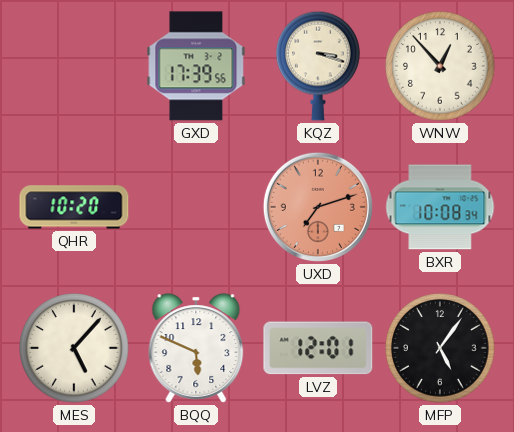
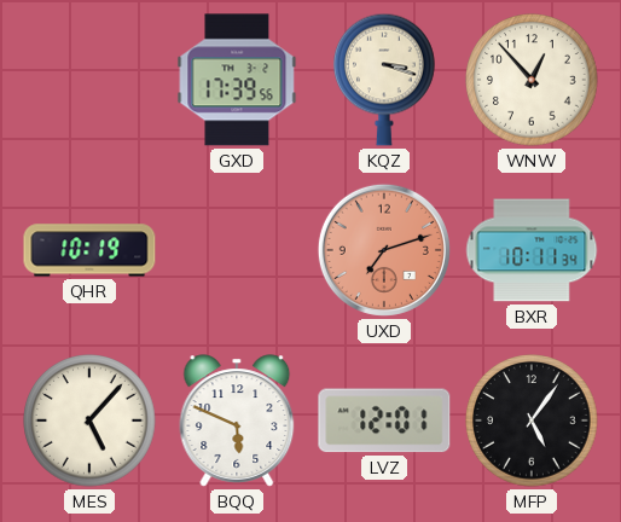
QHR: 10:20 -> 10:19 (89, 250)
BXR: 10:08 -> 10:11 (532, 250)
